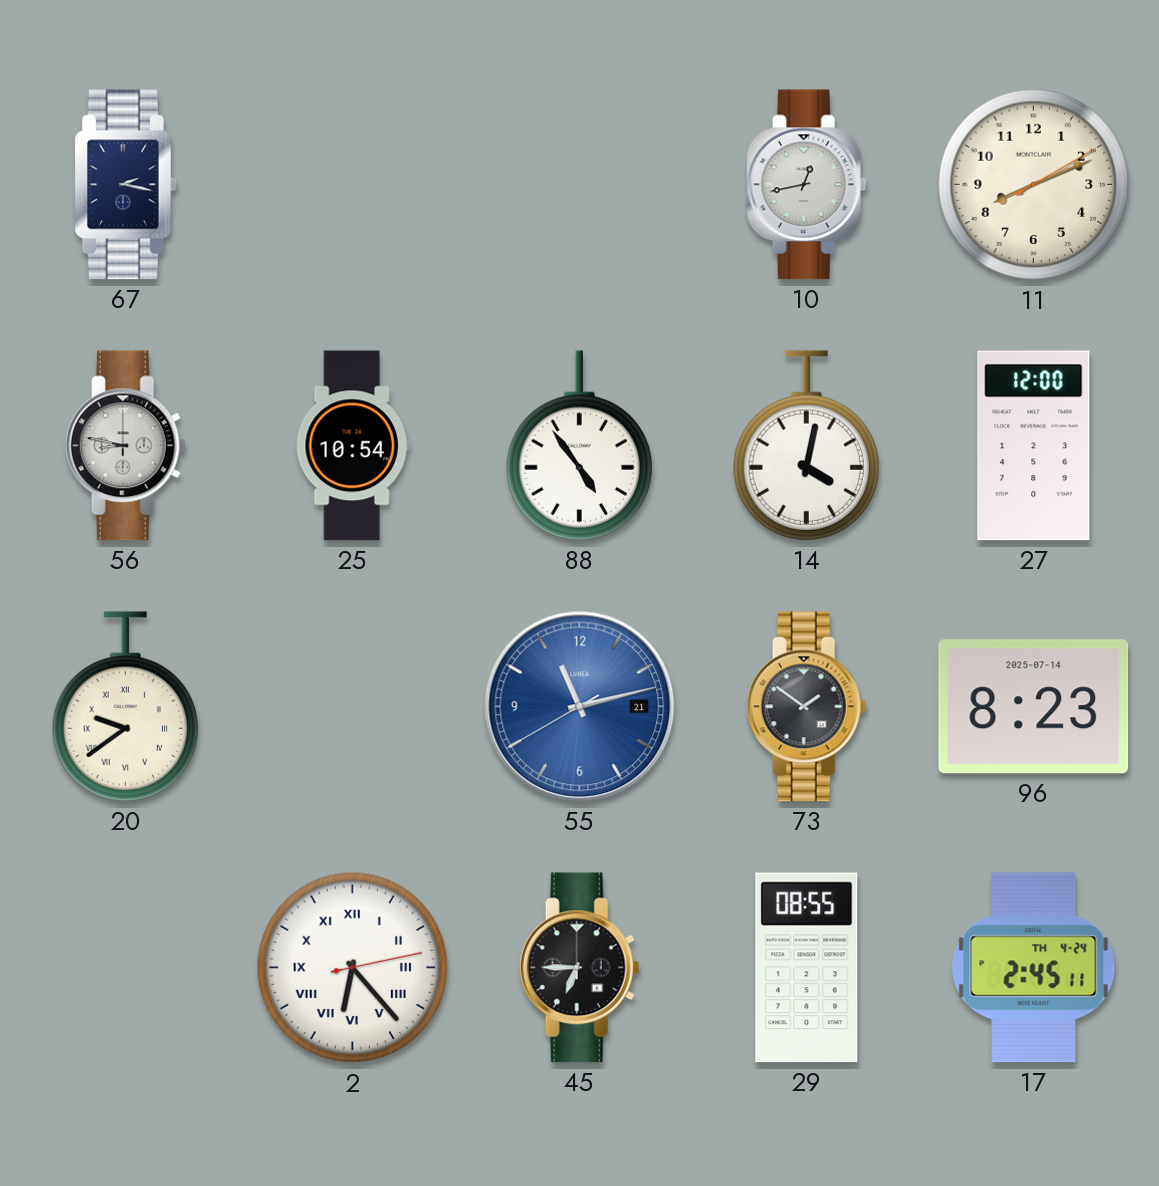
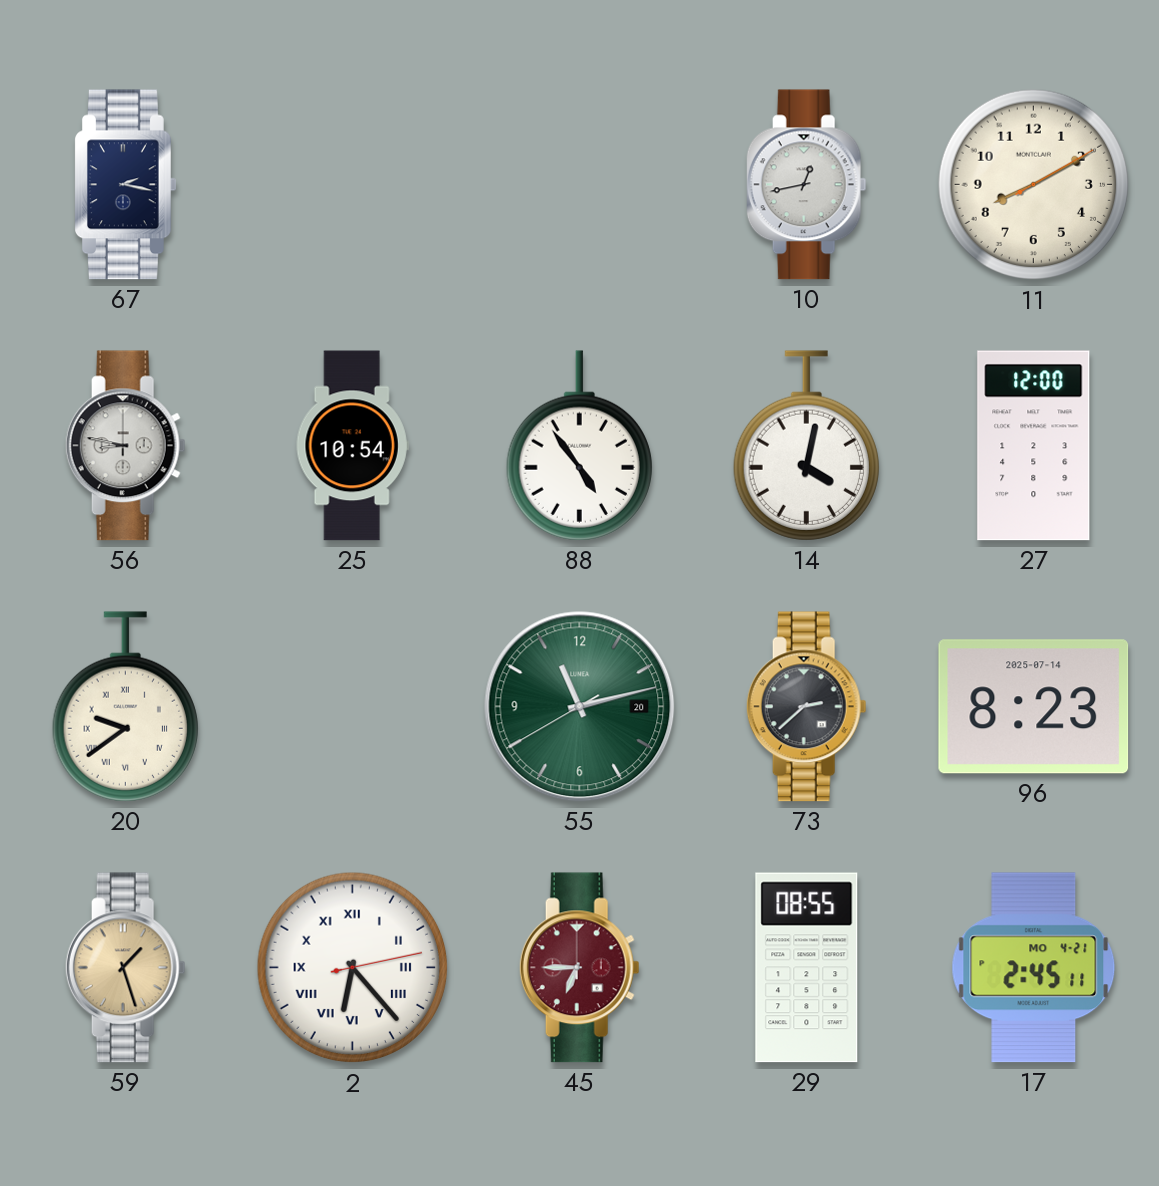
11: 8:11 -> 8:10 (1034, 185)
55 date: 21 -> 20 (580, 707)
55 dial: blue -> green (580, 707)
73: 1:51 -> 2:38 (806, 707)
59: none -> 1:27 (125, 968)
45 dial: black -> burgundy (579, 968)
17 date: TH 4-24 -> MO 4-21 (1034, 968)
